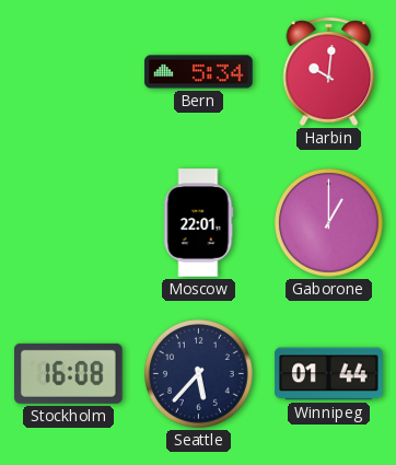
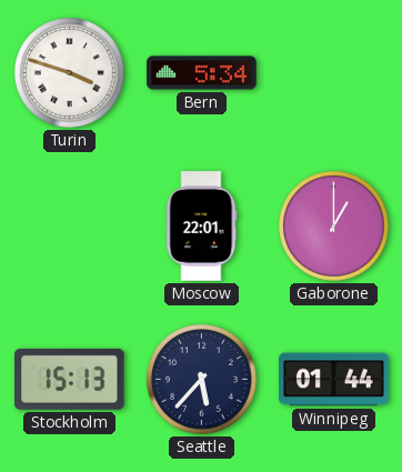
Turin: none -> 3:48 (70, 73)
Harbin: 10:01 -> none (329, 71)
Stockholm: 16:08 -> 15:13 (70, 379)
